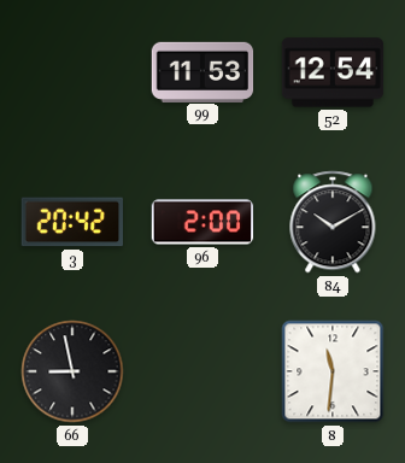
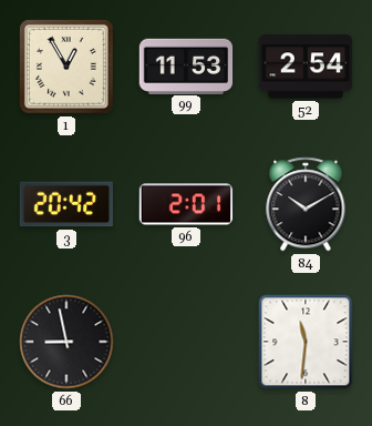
1: none -> 12:55 (66, 67)
52: 12:54 -> 2:54 (306, 67)
96: 2:00 -> 2:01 (186, 204)
